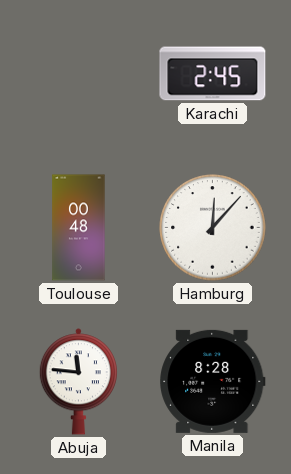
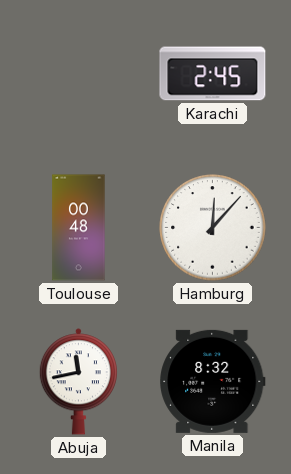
Abuja: 11:46 -> 11:43 (78, 382)
Manila: 8:28 -> 8:32 (213, 381)
